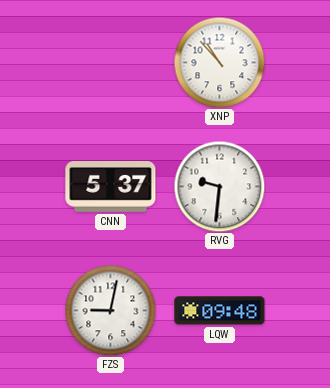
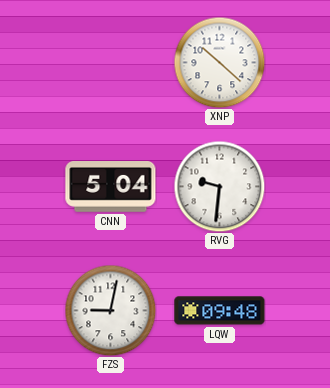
XNP: 10:53 -> 10:22 (219, 62)
CNN: 5:37 -> 5:04 (111, 187)
